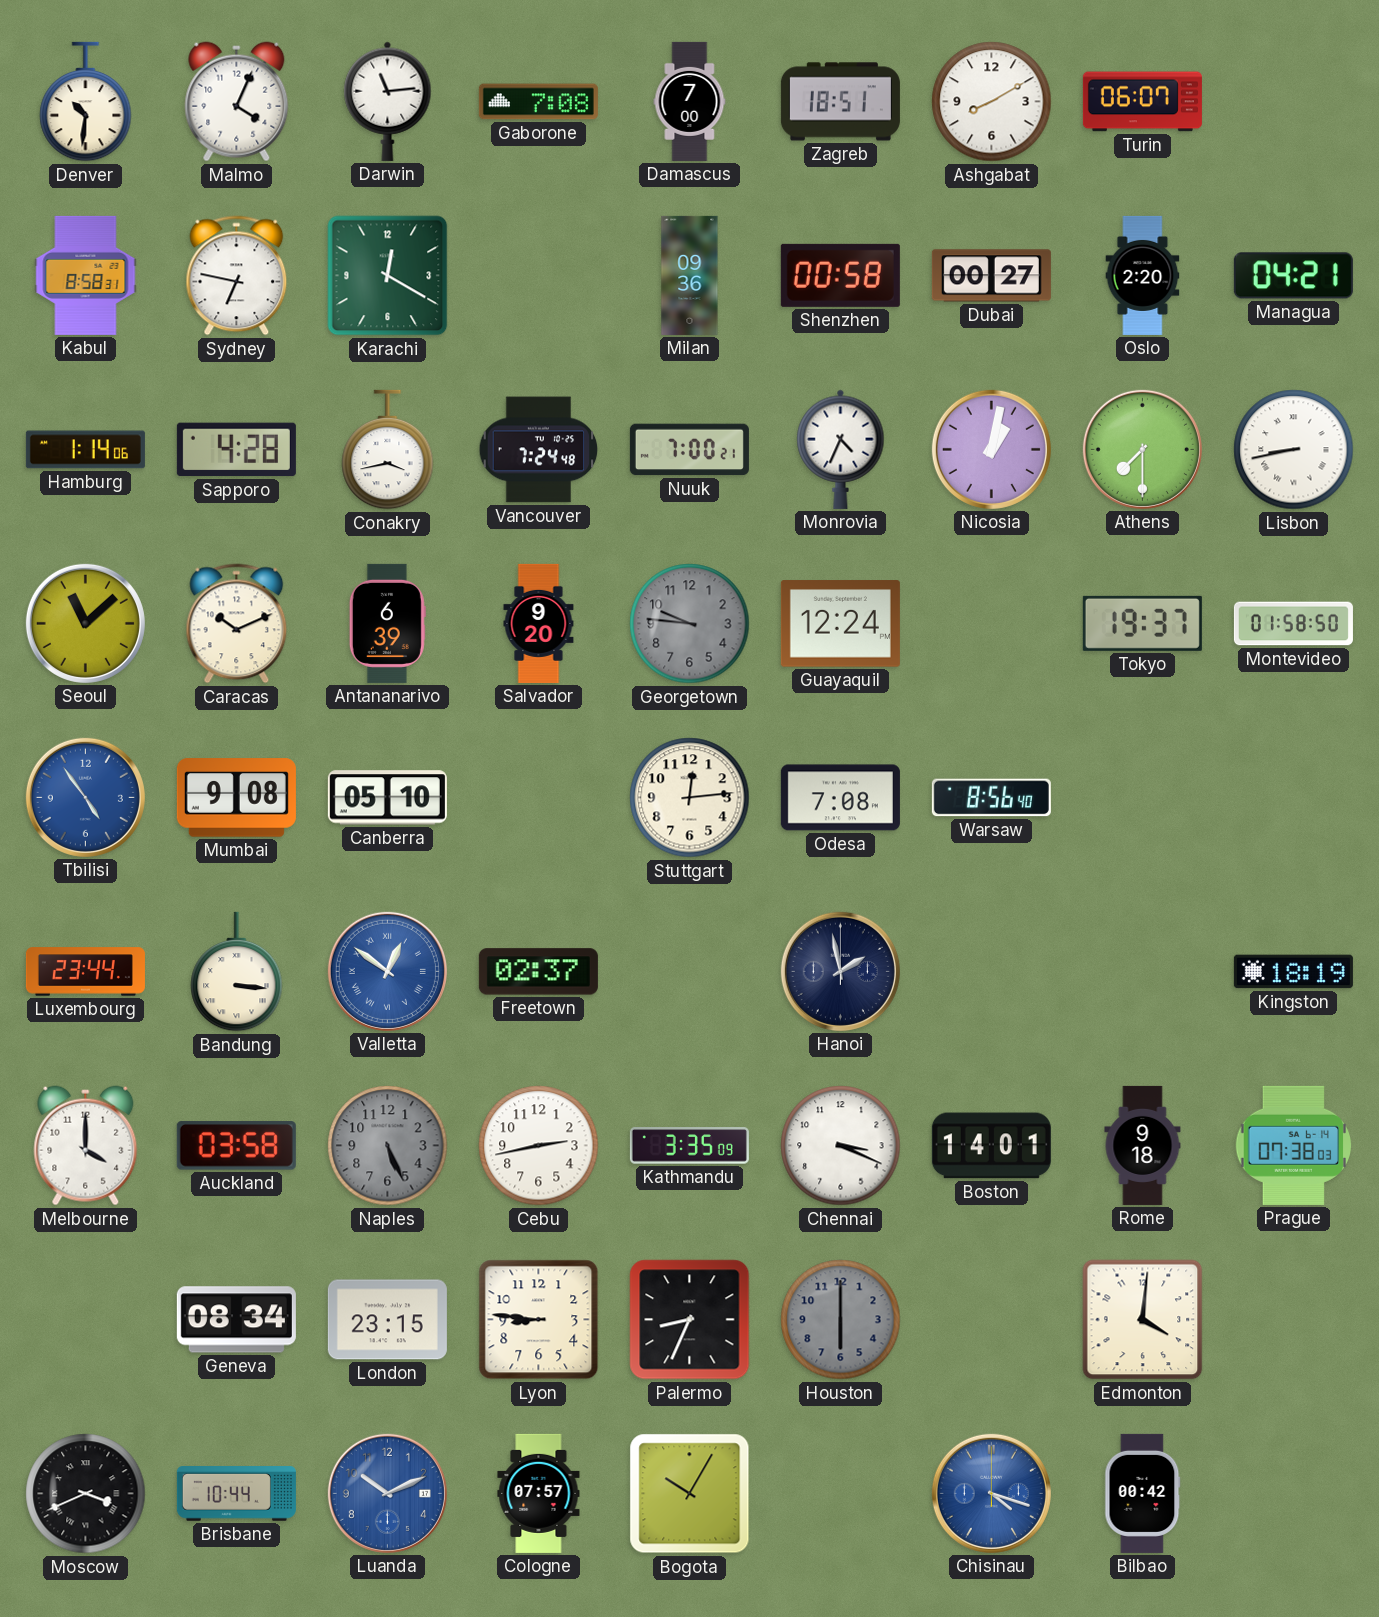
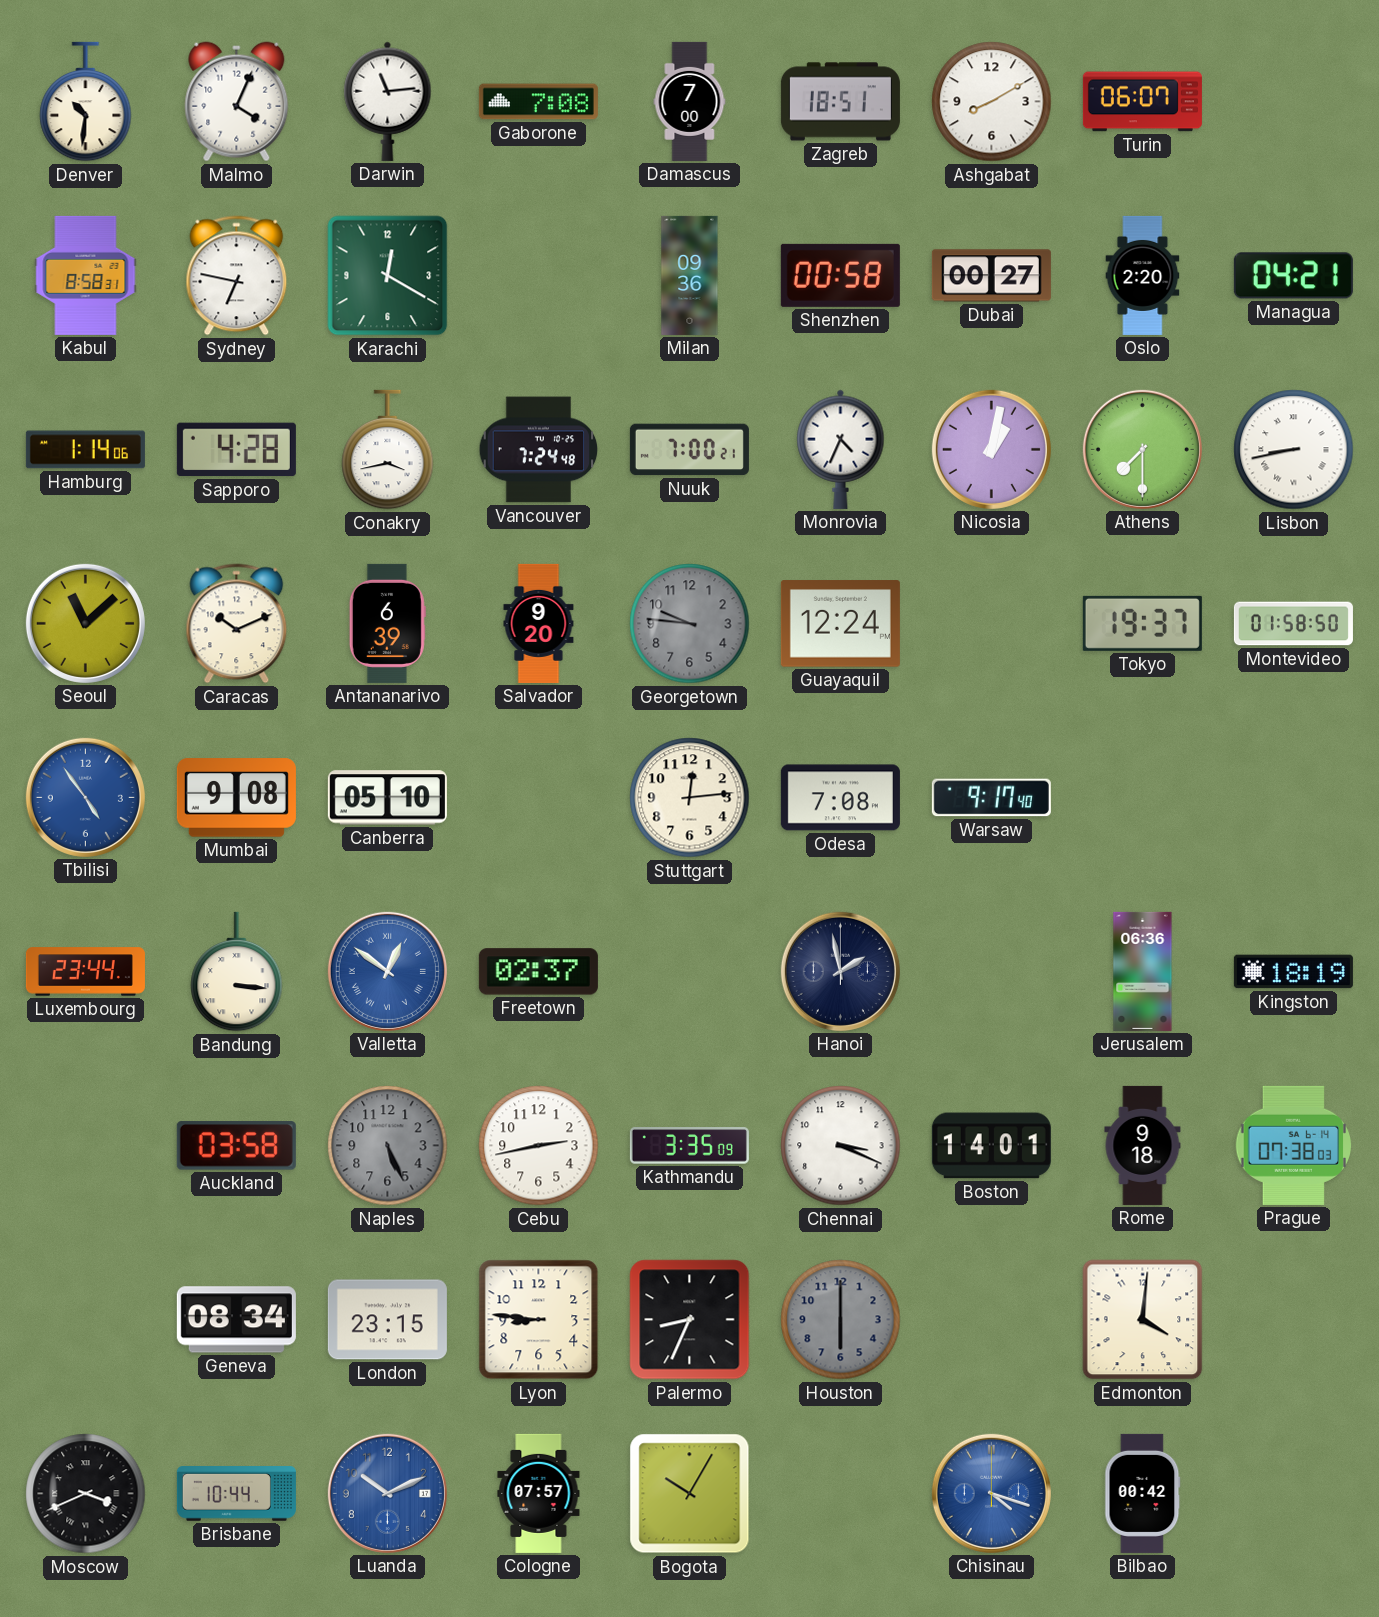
Warsaw: 8:56 -> 9:17 (991, 798)
Jerusalem: none -> 06:36 (1143, 971)
Melbourne: 4:00 -> none (86, 1146)
